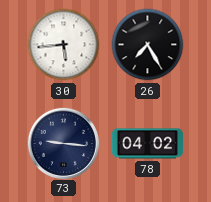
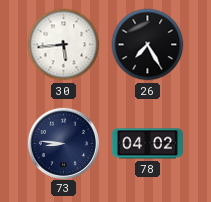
73: 9:16 -> 8:46 (63, 143)
